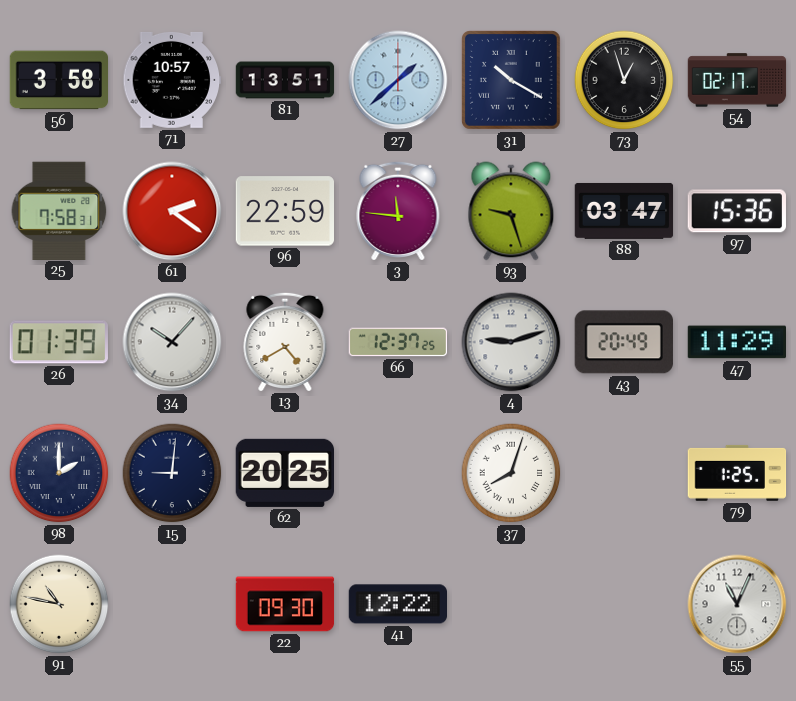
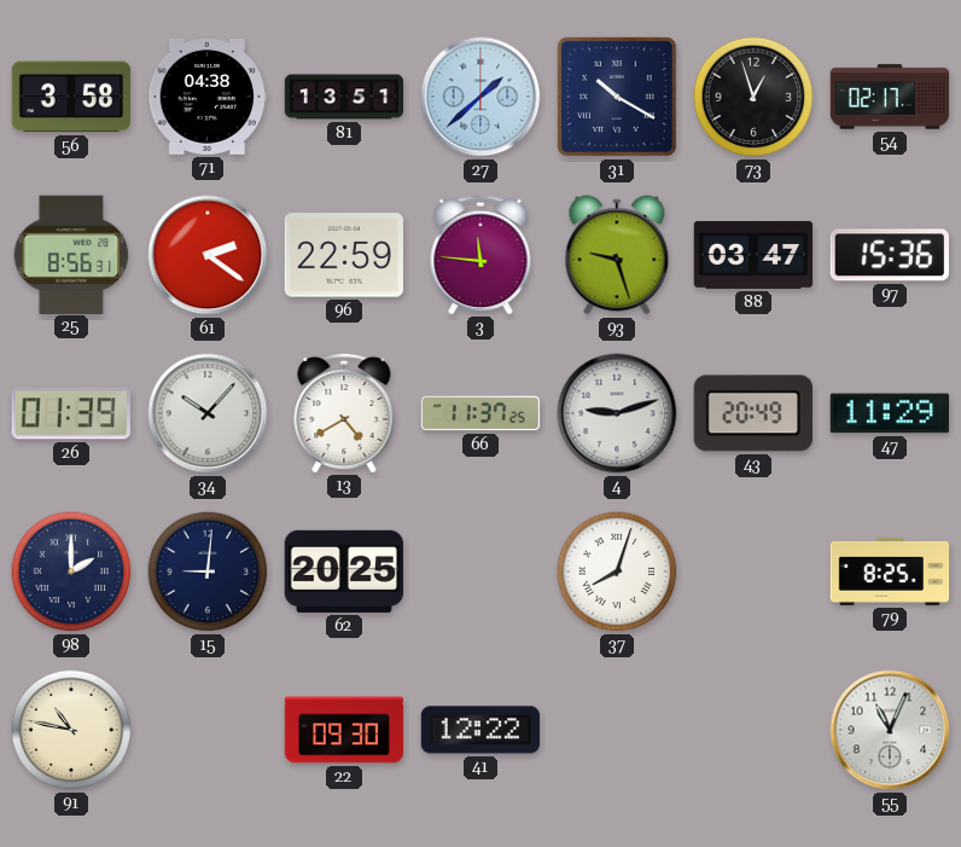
71: 10:57 -> 04:38 (208, 97)
25: 7:58 -> 8:56 (71, 254)
66: 12:37 -> 11:37 (481, 413)
79: 1:25 -> 8:25 (890, 572)
